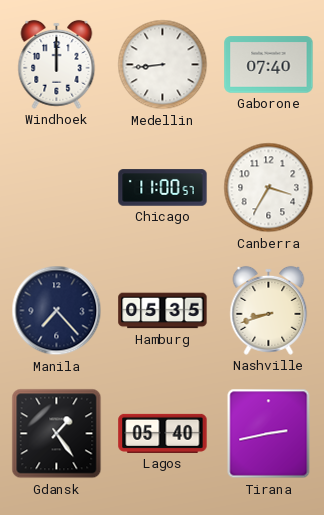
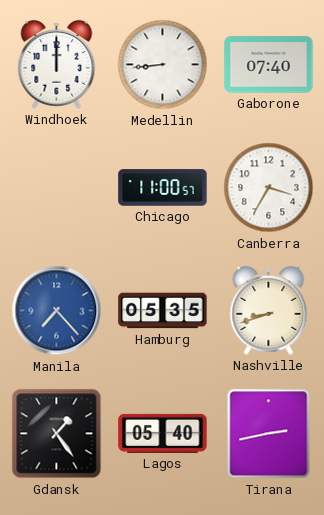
Manila dial: navy -> blue (57, 311)
